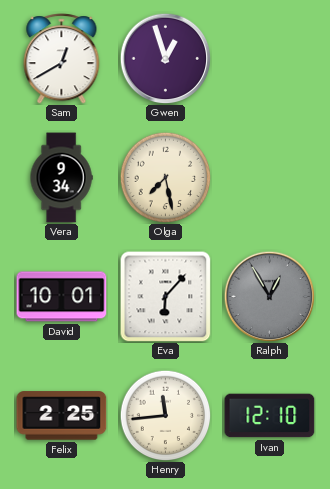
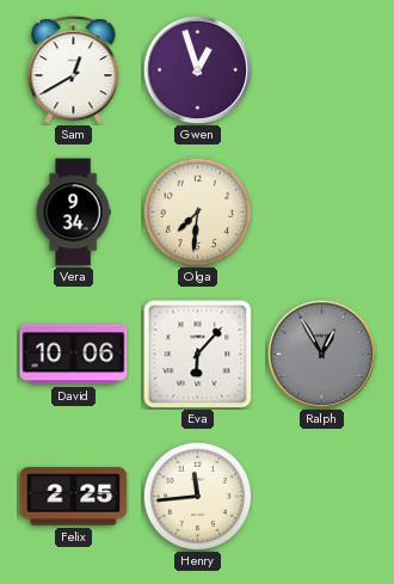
Olga: 7:28 -> 7:31 (197, 211)
David: 10:01 -> 10:06 (74, 355)
Ivan: 12:10 -> none (270, 416)
